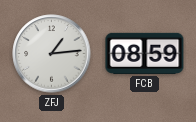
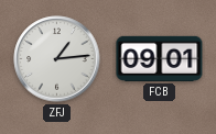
FCB: 08:59 -> 09:01 (160, 58)
